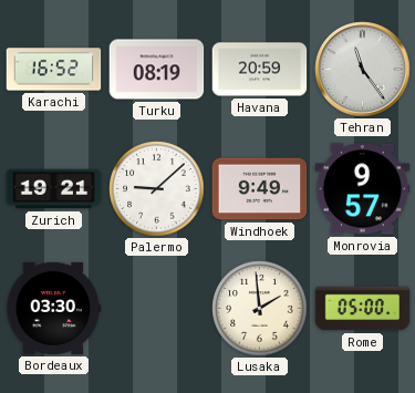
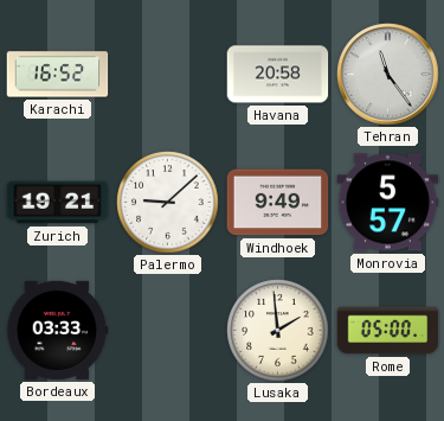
Turku: 08:19 -> none (157, 70)
Havana: 20:59 -> 20:58 (278, 75)
Monrovia: 9:57 -> 5:57 (388, 203)
Bordeaux: 03:30 -> 03:33 (58, 330)
